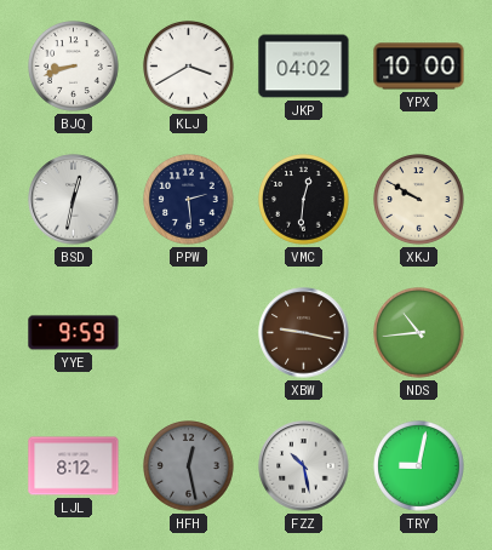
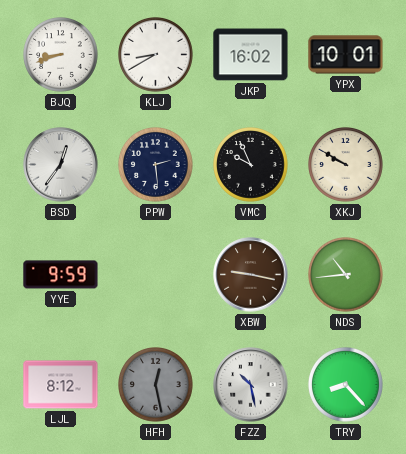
KLJ: 3:40 -> 8:40 (156, 55)
JKP: 04:02 -> 16:02 (251, 55)
YPX: 10:00 -> 10:01 (346, 55)
BSD: 12:32 -> 12:36 (61, 165)
VMC: 12:31 -> 9:56 (251, 165)
TRY: 9:02 -> 8:23 (346, 385)
